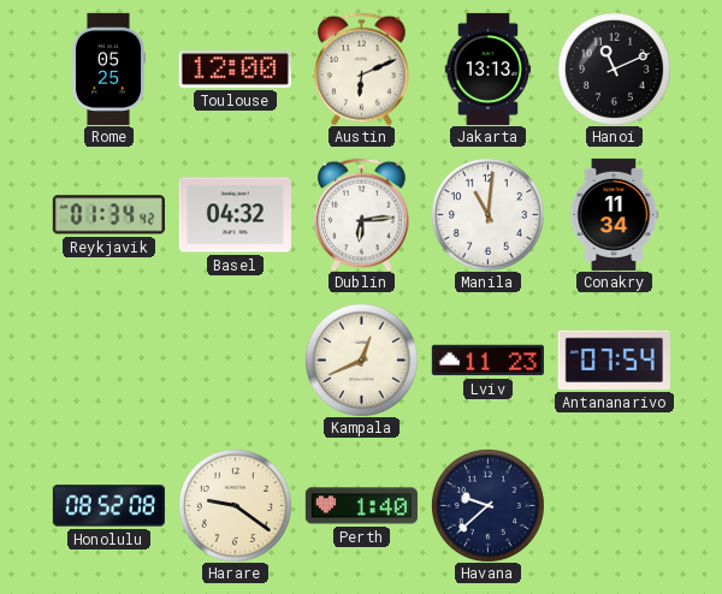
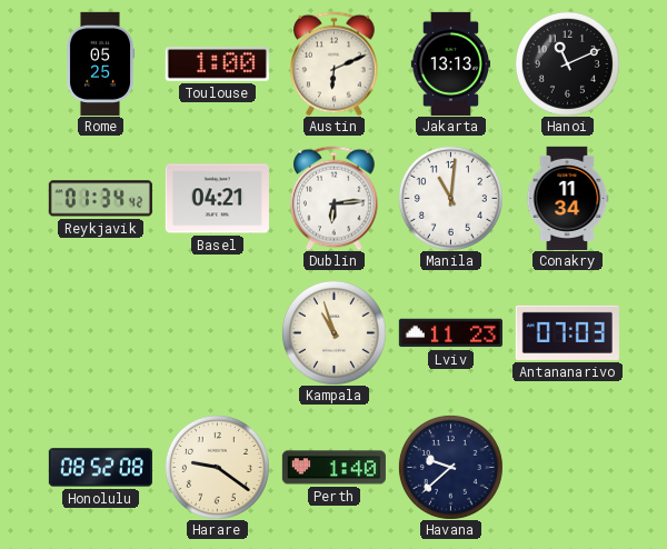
Toulouse: 12:00 -> 1:00 (217, 64)
Basel: 04:32 -> 04:21 (217, 199)
Kampala: 12:41 -> 10:57 (333, 332)
Antananarivo: 07:54 -> 07:03 (567, 332)
